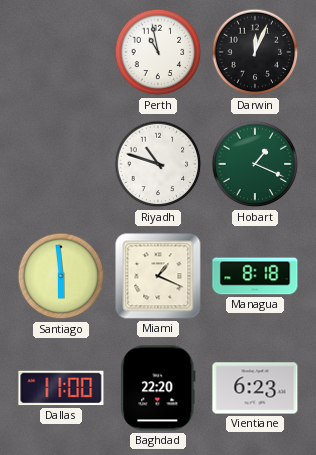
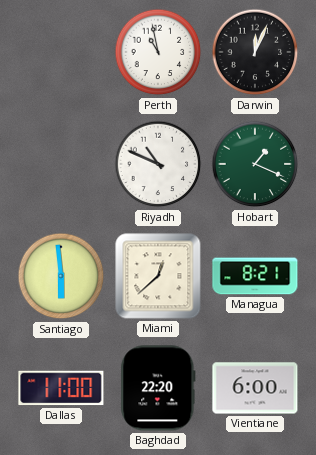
Riyadh: 10:48 -> 10:49 (158, 164)
Miami: 1:19 -> 12:38 (158, 276)
Managua: 8:18 -> 8:21 (255, 276)
Vientiane: 6:23 -> 6:00 (255, 388)
